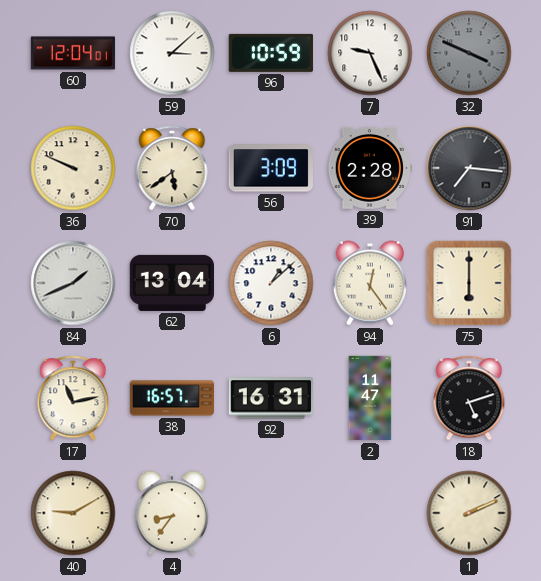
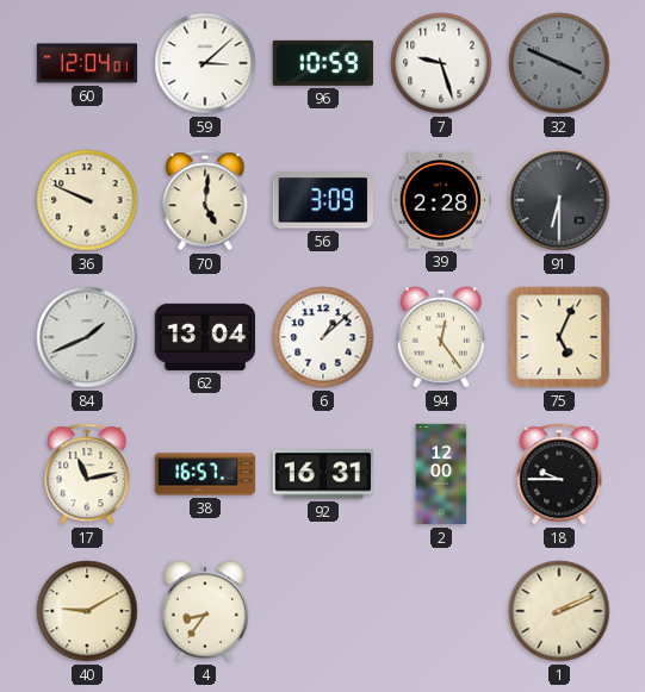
7: 9:26 -> 9:27 (441, 63)
70: 5:39 -> 5:01 (205, 200)
91: 7:16 -> 6:30 (559, 200)
75: 6:00 -> 5:04 (559, 337)
2: 11:47 -> 12:00 (441, 474)
18: 5:12 -> 9:45 (559, 474)
